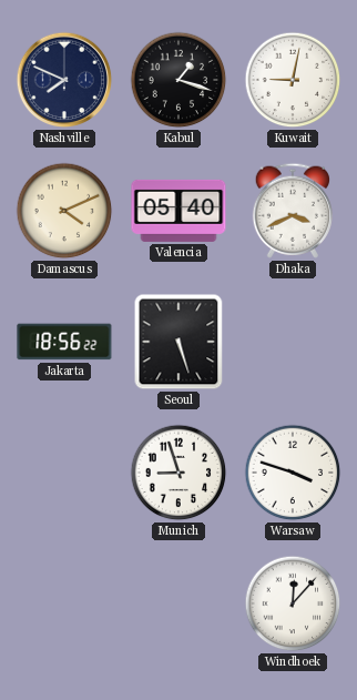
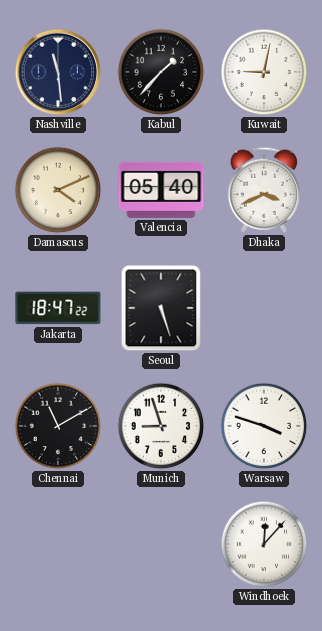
Nashville: 7:49 -> 11:29 (58, 72)
Kabul: 1:18 -> 1:37 (161, 72)
Jakarta: 18:56 -> 18:47 (58, 308)
Chennai: none -> 11:10 (58, 426)
